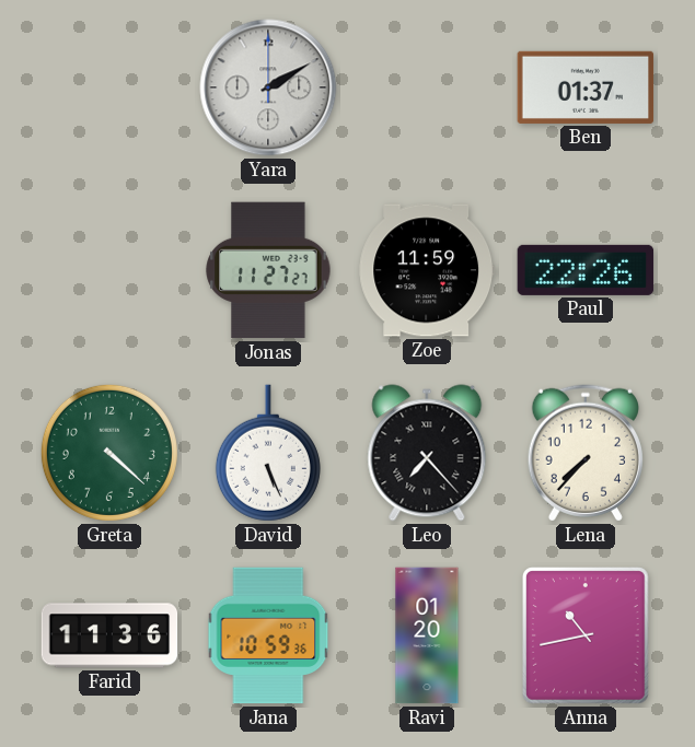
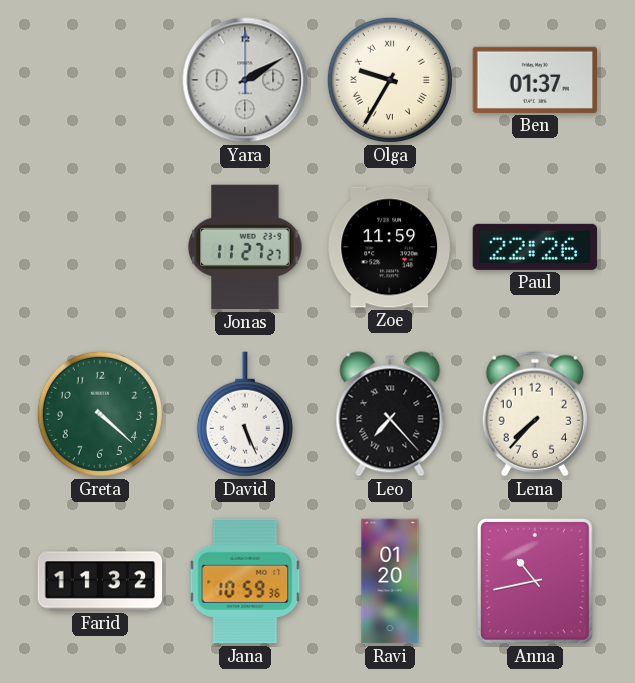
Olga: none -> 9:35 (390, 80)
Farid: 11:36 -> 11:32 (100, 581)
